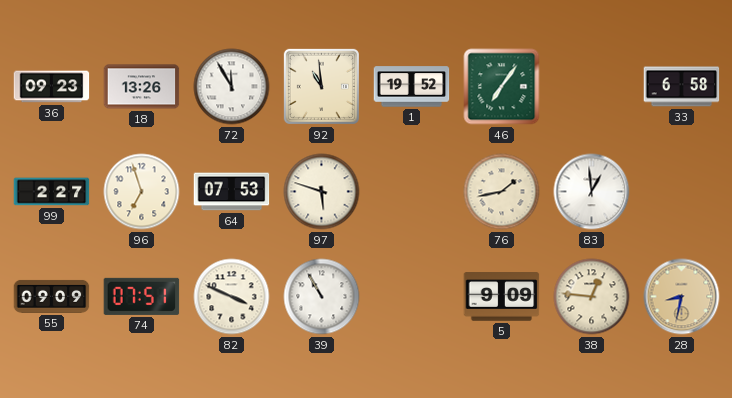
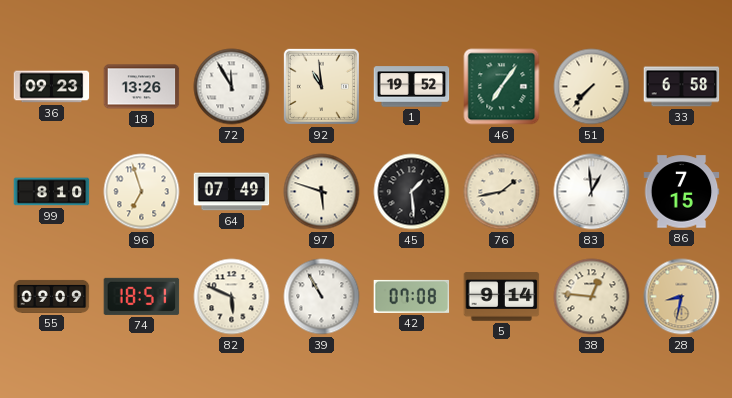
51: none -> 7:37 (592, 87)
99: 2:27 -> 8:10 (52, 192)
64: 07:53 -> 07:49 (232, 192)
45: none -> 1:29 (412, 192)
86: none -> 7:15 (682, 192)
74: 07:51 -> 18:51 (142, 296)
82: 3:49 -> 5:49 (232, 297)
42: none -> 07:08 (412, 296)
5: 9:09 -> 9:14 (502, 297)
